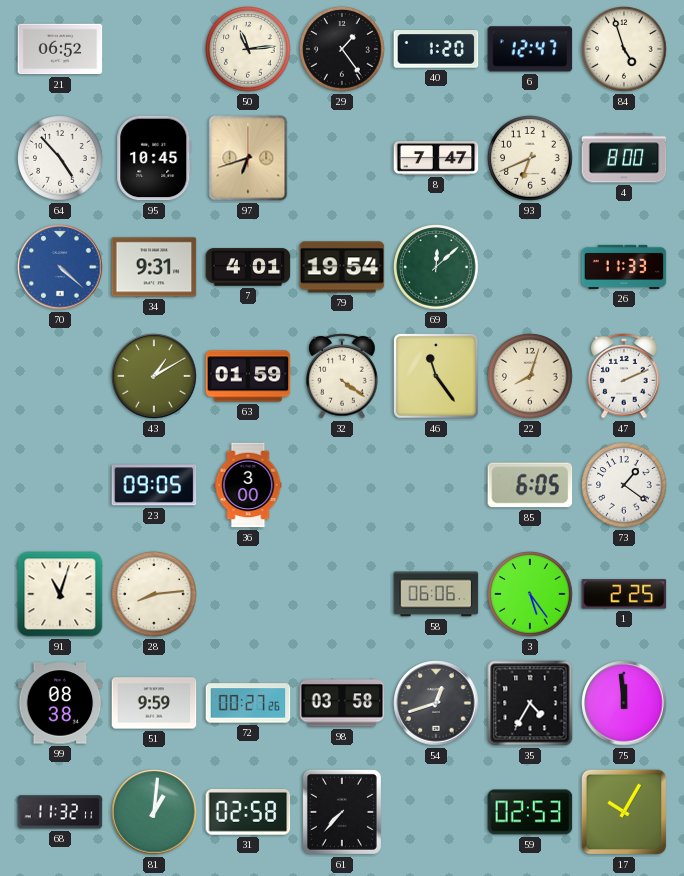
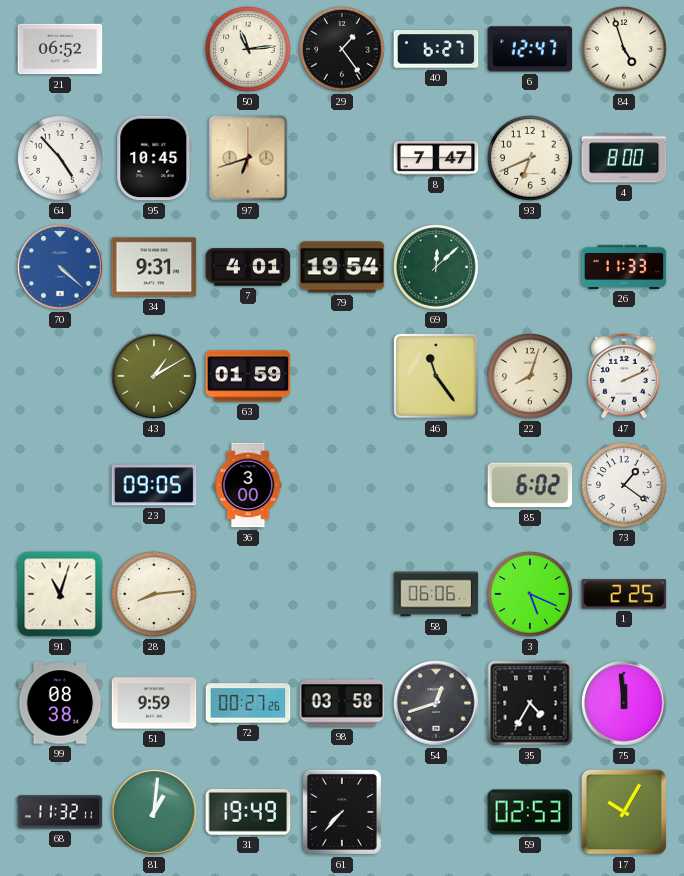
40: 1:20 -> 6:27 (436, 49)
32: 4:21 -> none (342, 376)
85: 6:05 -> 6:02 (530, 485)
3: 5:24 -> 5:19 (530, 594)
31: 02:58 -> 19:49 (248, 813)
